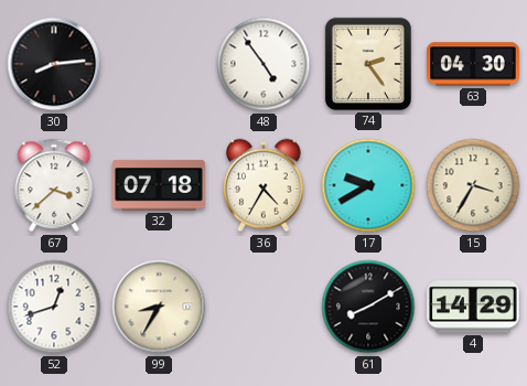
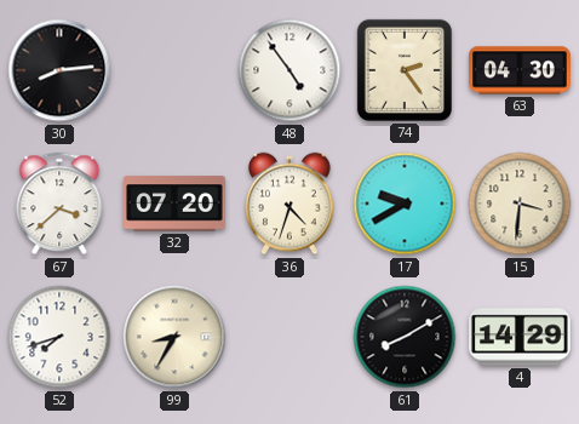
32: 07:18 -> 07:20 (174, 204)
36: 4:35 -> 4:33 (291, 204)
15: 3:35 -> 3:31 (520, 204)
52: 12:42 -> 7:42 (59, 337)
